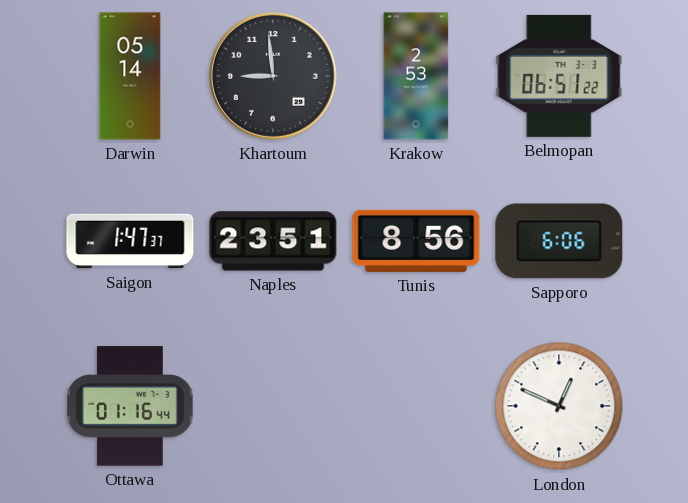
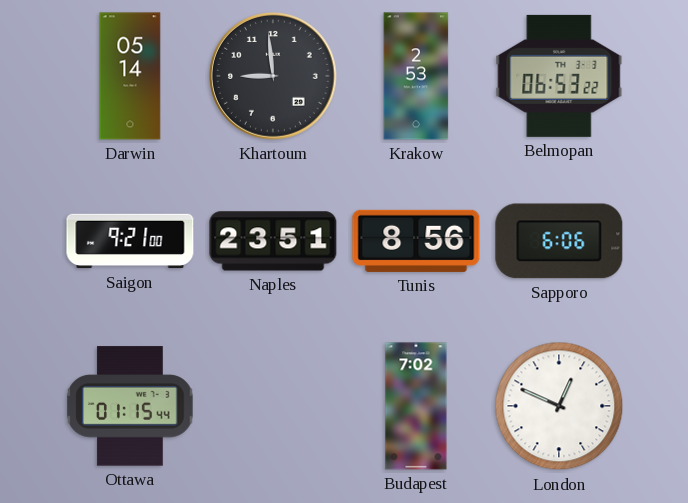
Belmopan: 06:51 -> 06:53 (559, 76)
Saigon: 1:47 -> 9:21 (130, 241)
Ottawa: 01:16 -> 01:15 (130, 406)
Budapest: none -> 7:02 (416, 406)
